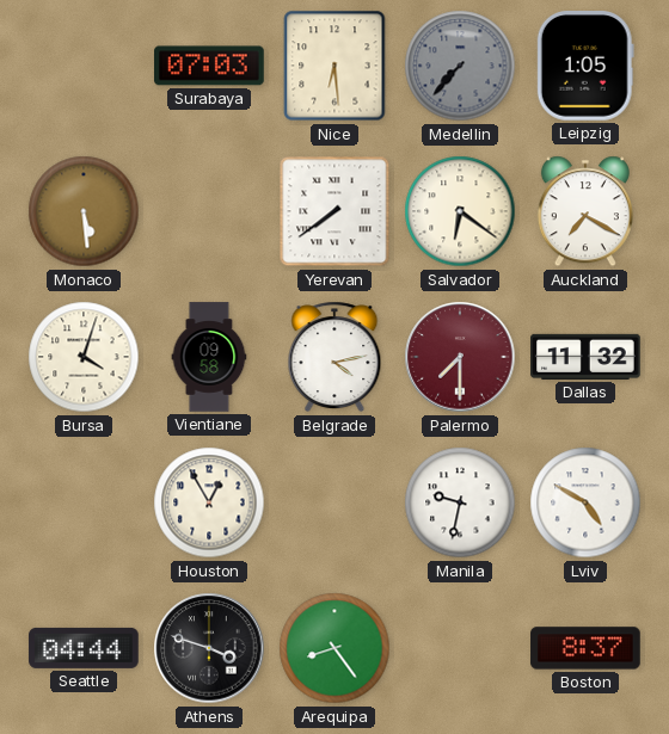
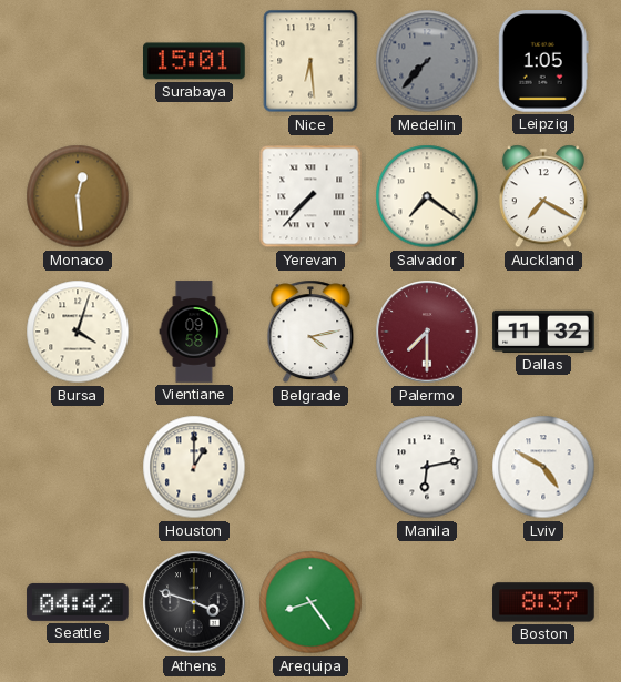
Surabaya: 07:03 -> 15:01 (195, 61)
Monaco: 5:29 -> 12:29 (78, 196)
Yerevan: 7:39 -> 7:37 (310, 196)
Salvador: 6:21 -> 7:21 (427, 196)
Houston: 12:55 -> 1:00 (194, 467)
Manila: 9:32 -> 6:13 (427, 467)
Seattle: 04:44 -> 04:42 (78, 602)
